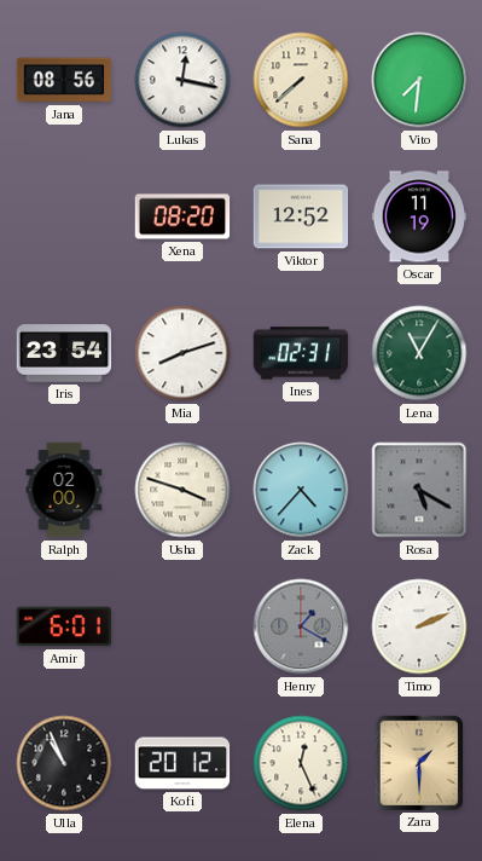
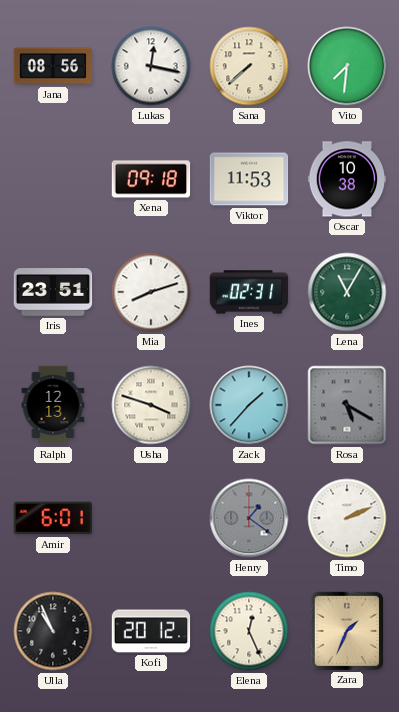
Xena: 08:20 -> 09:18 (151, 179)
Viktor: 12:52 -> 11:53 (249, 179)
Oscar: 11:19 -> 10:38 (347, 179)
Iris: 23:54 -> 23:51 (53, 292)
Ralph: 02:00 -> 12:13 (53, 405)
Zack: 4:37 -> 1:37 (249, 405)
Henry: 1:20 -> 1:21 (249, 518)
Zara: 1:30 -> 1:34 (346, 630)
